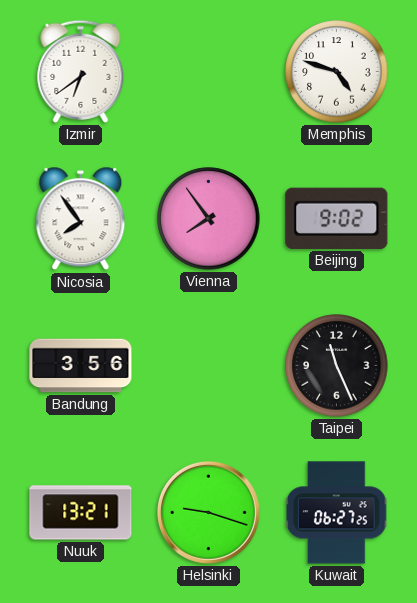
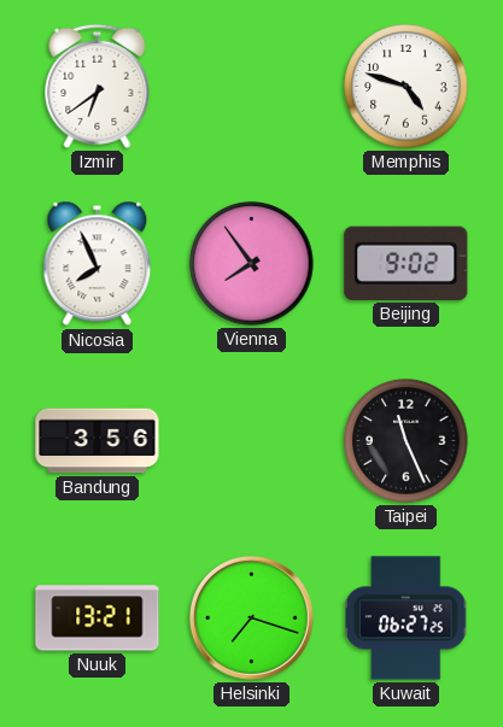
Nicosia: 7:54 -> 7:56 (98, 264)
Helsinki: 9:18 -> 7:18 (251, 617)
